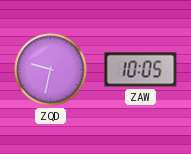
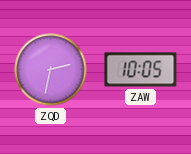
ZQD: 9:32 -> 2:32 (51, 70)
